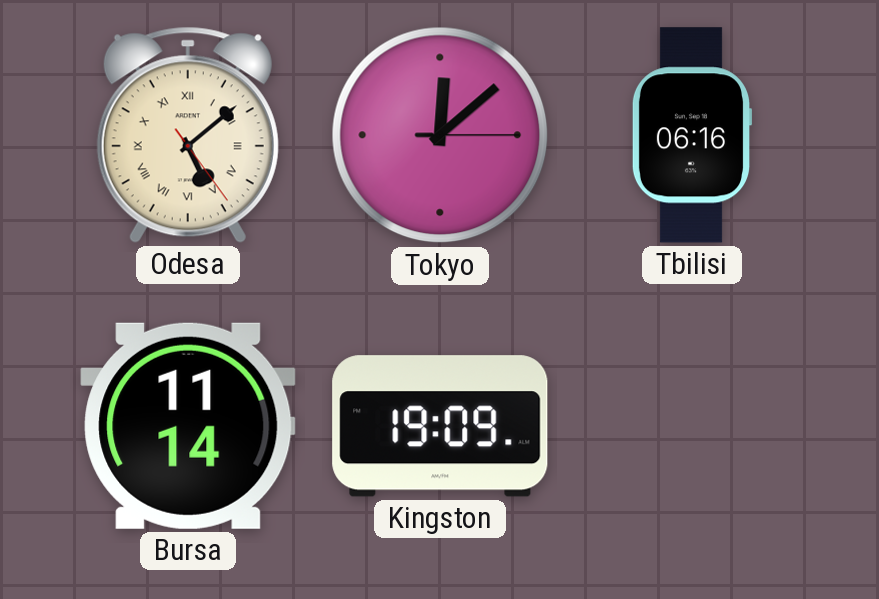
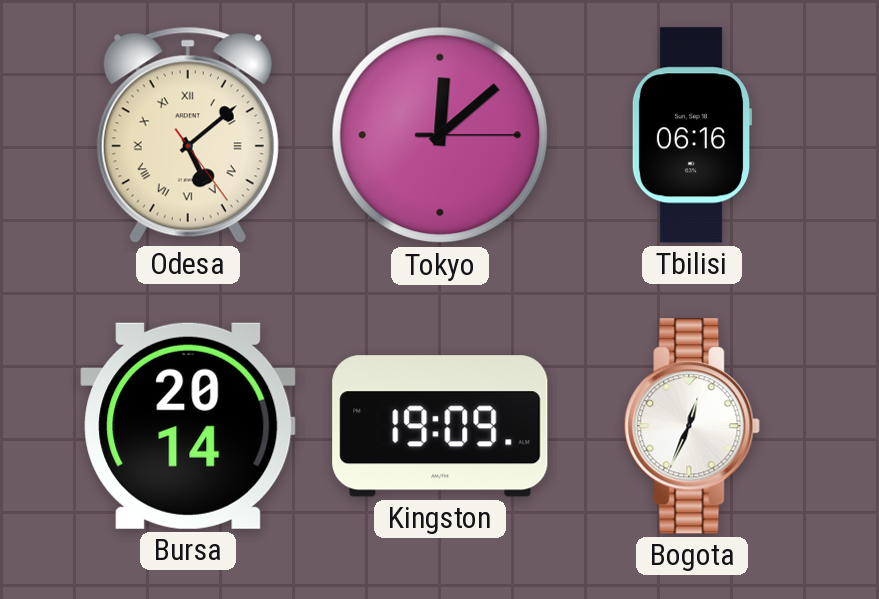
Bursa: 11:14 -> 20:14 (188, 426)
Bogota: none -> 12:34 (692, 426)
